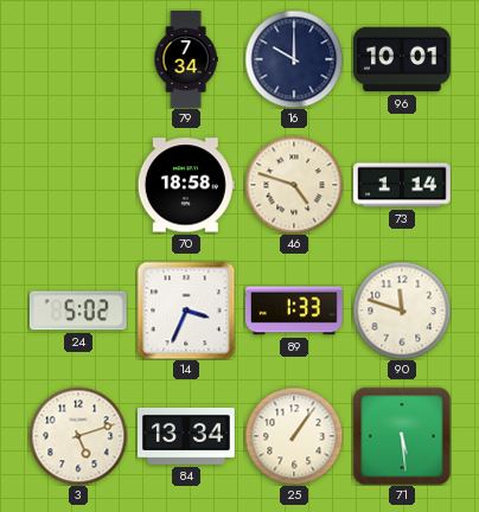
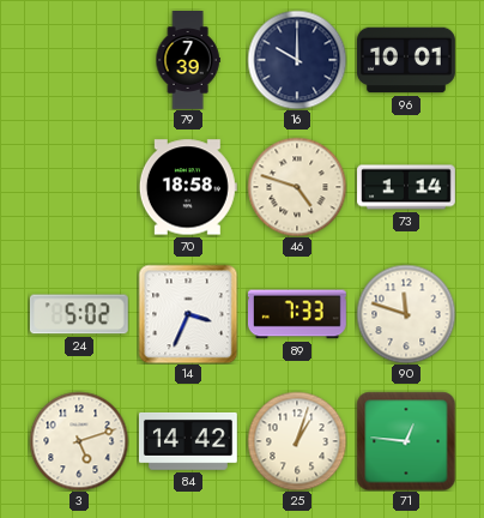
79: 7:34 -> 7:39 (188, 60)
89: 1:33 -> 7:33 (297, 314)
84: 13:34 -> 14:42 (188, 441)
25: 1:06 -> 1:03 (297, 441)
71: 5:29 -> 12:46 (406, 441)
